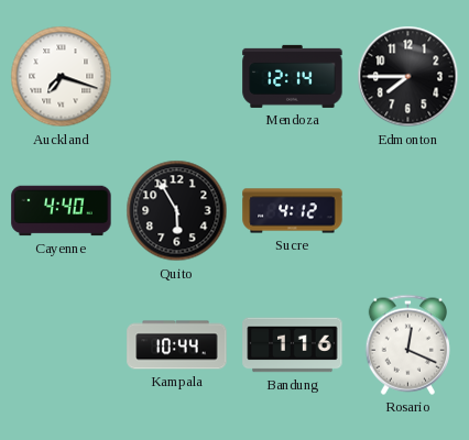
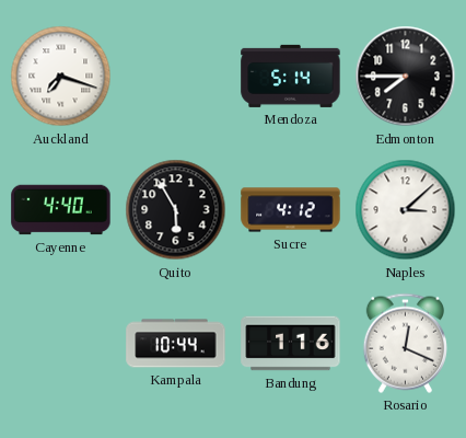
Mendoza: 12:14 -> 5:14 (291, 76)
Naples: none -> 3:08 (406, 210)
